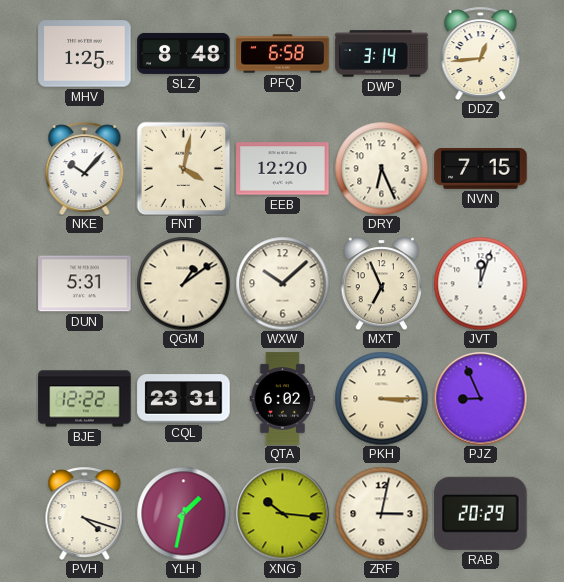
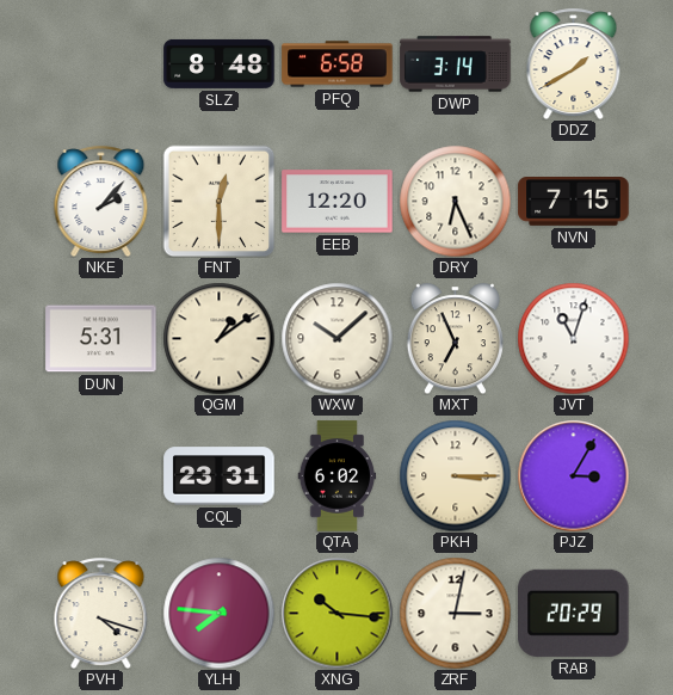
MHV: 1:25 -> none (85, 54)
DDZ: 12:44 -> 1:40 (574, 63)
NKE: 10:07 -> 2:07 (101, 201)
FNT: 4:02 -> 12:30 (218, 201)
JVT: 12:03 -> 11:03 (573, 338)
BJE: 12:22 -> none (85, 399)
PJZ: 8:56 -> 3:05 (573, 475)
YLH: 1:32 -> 7:46 (218, 613)
